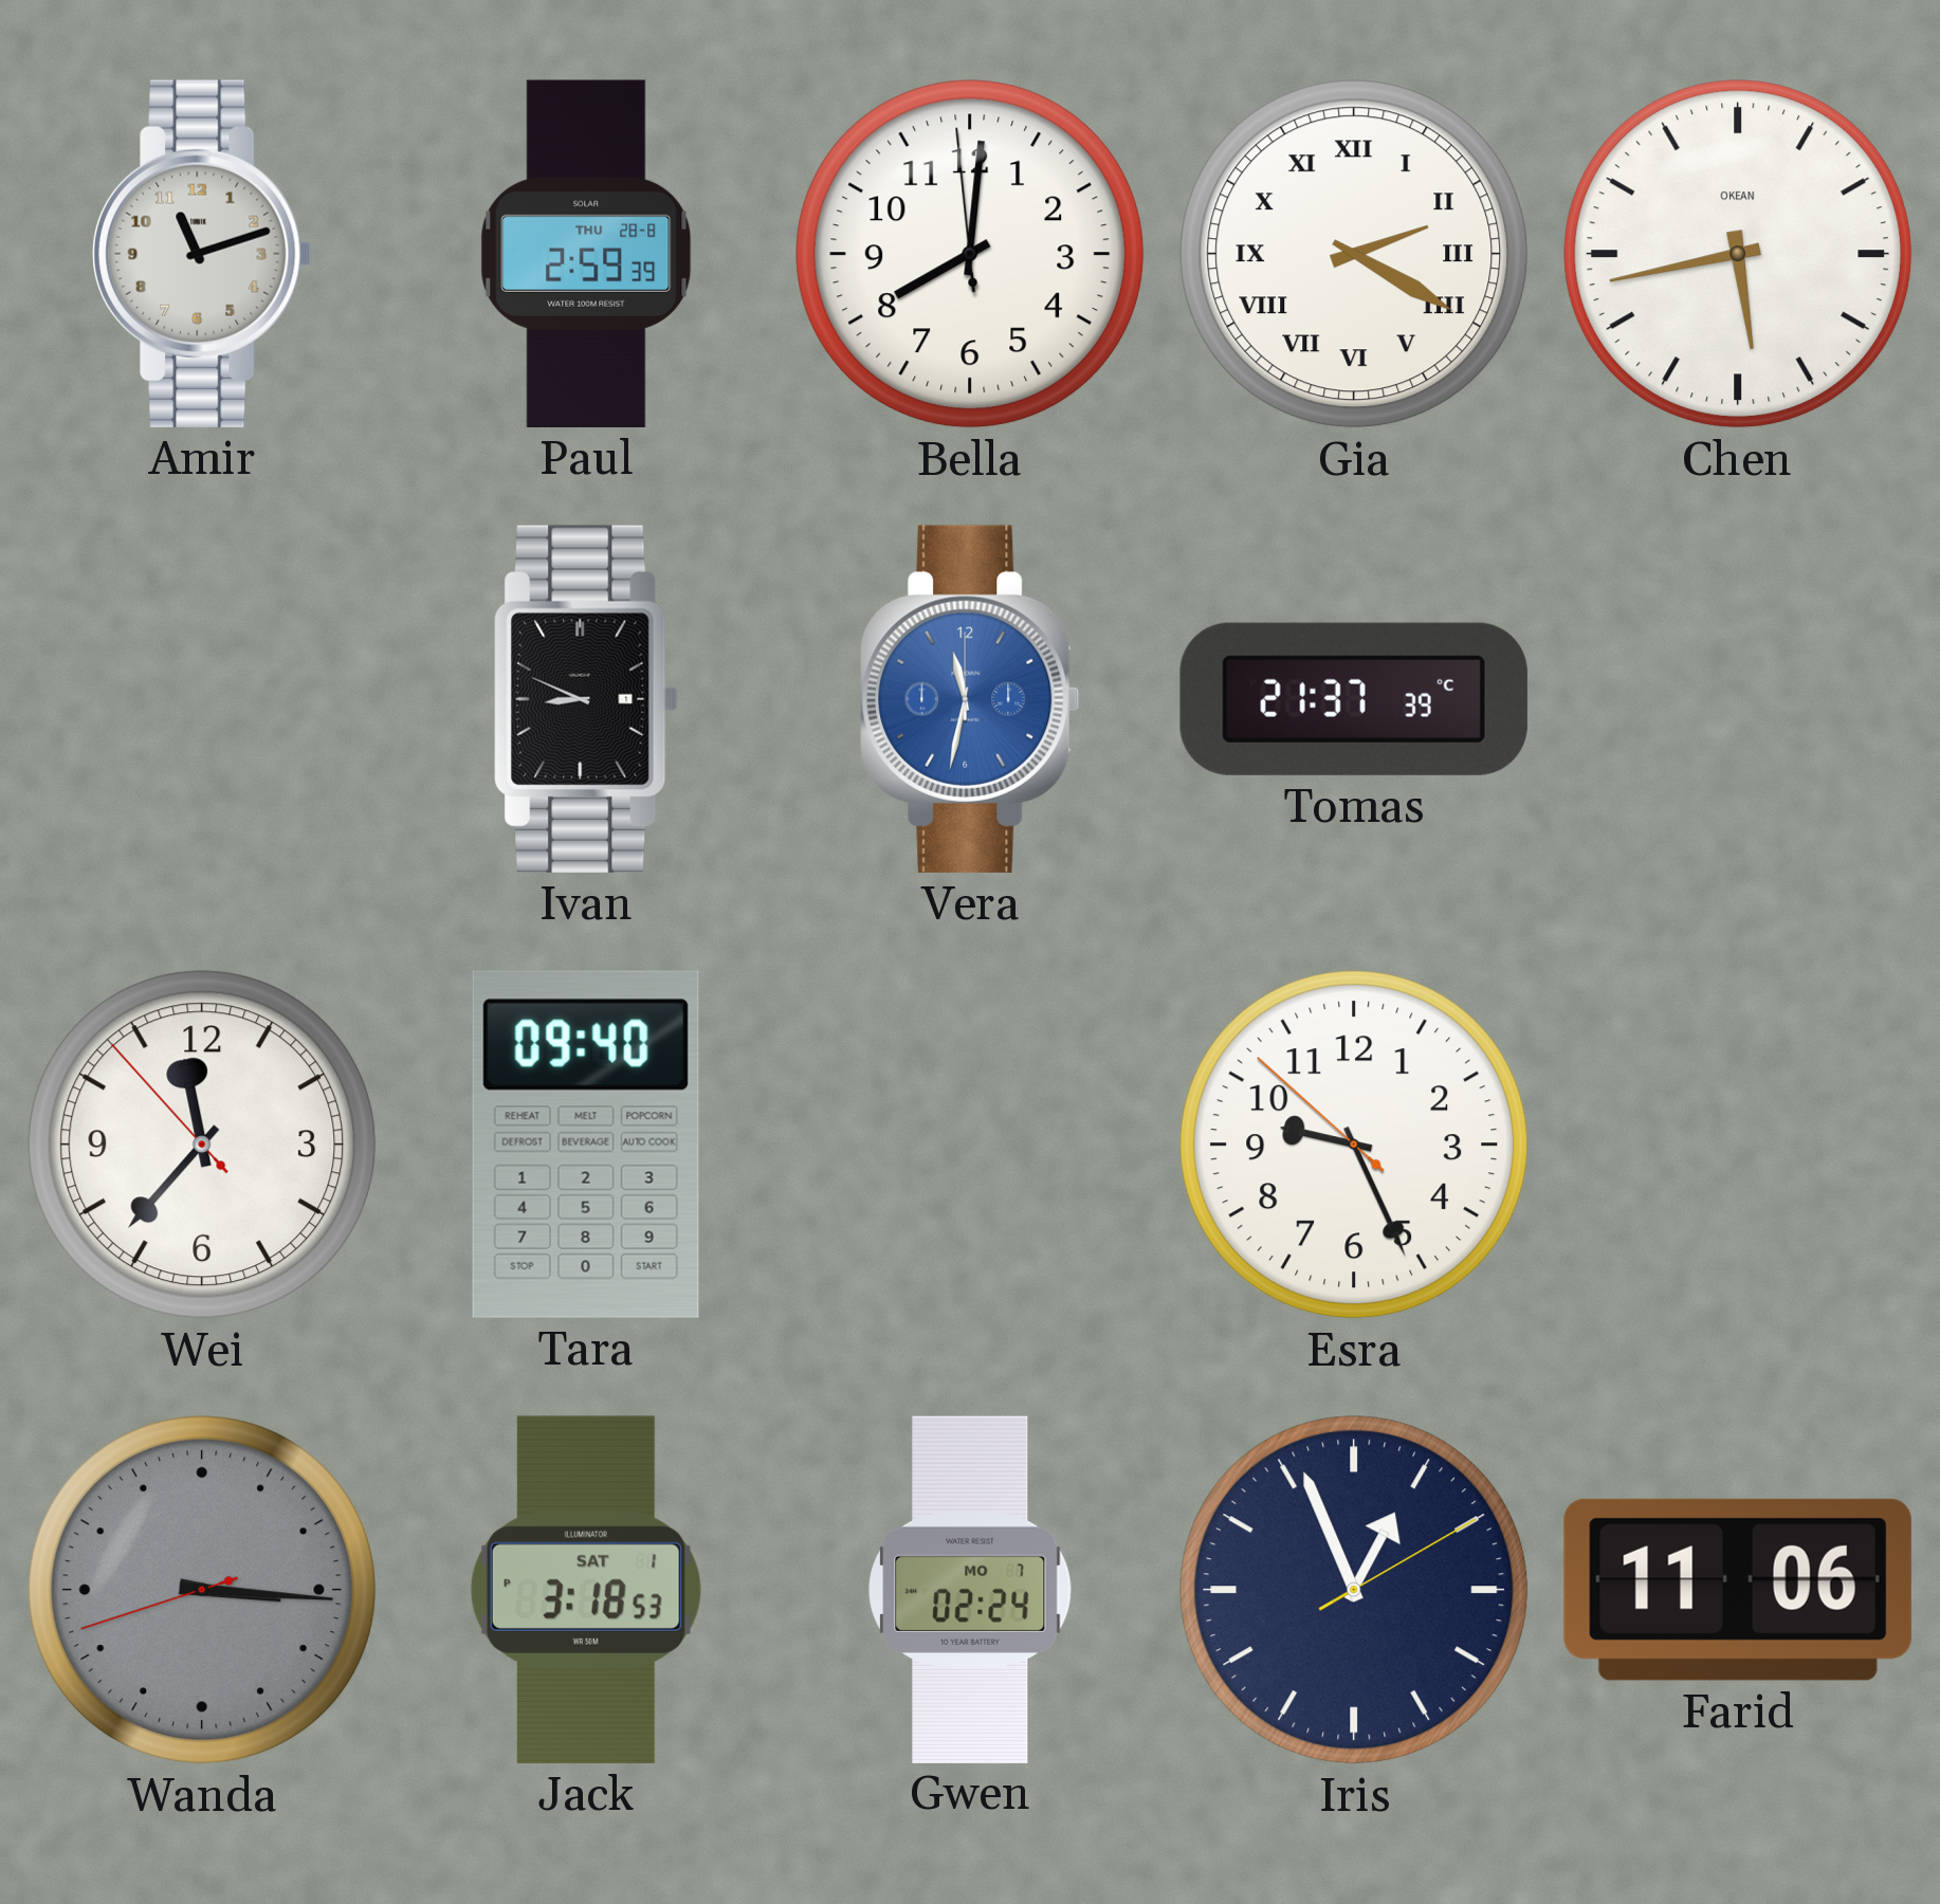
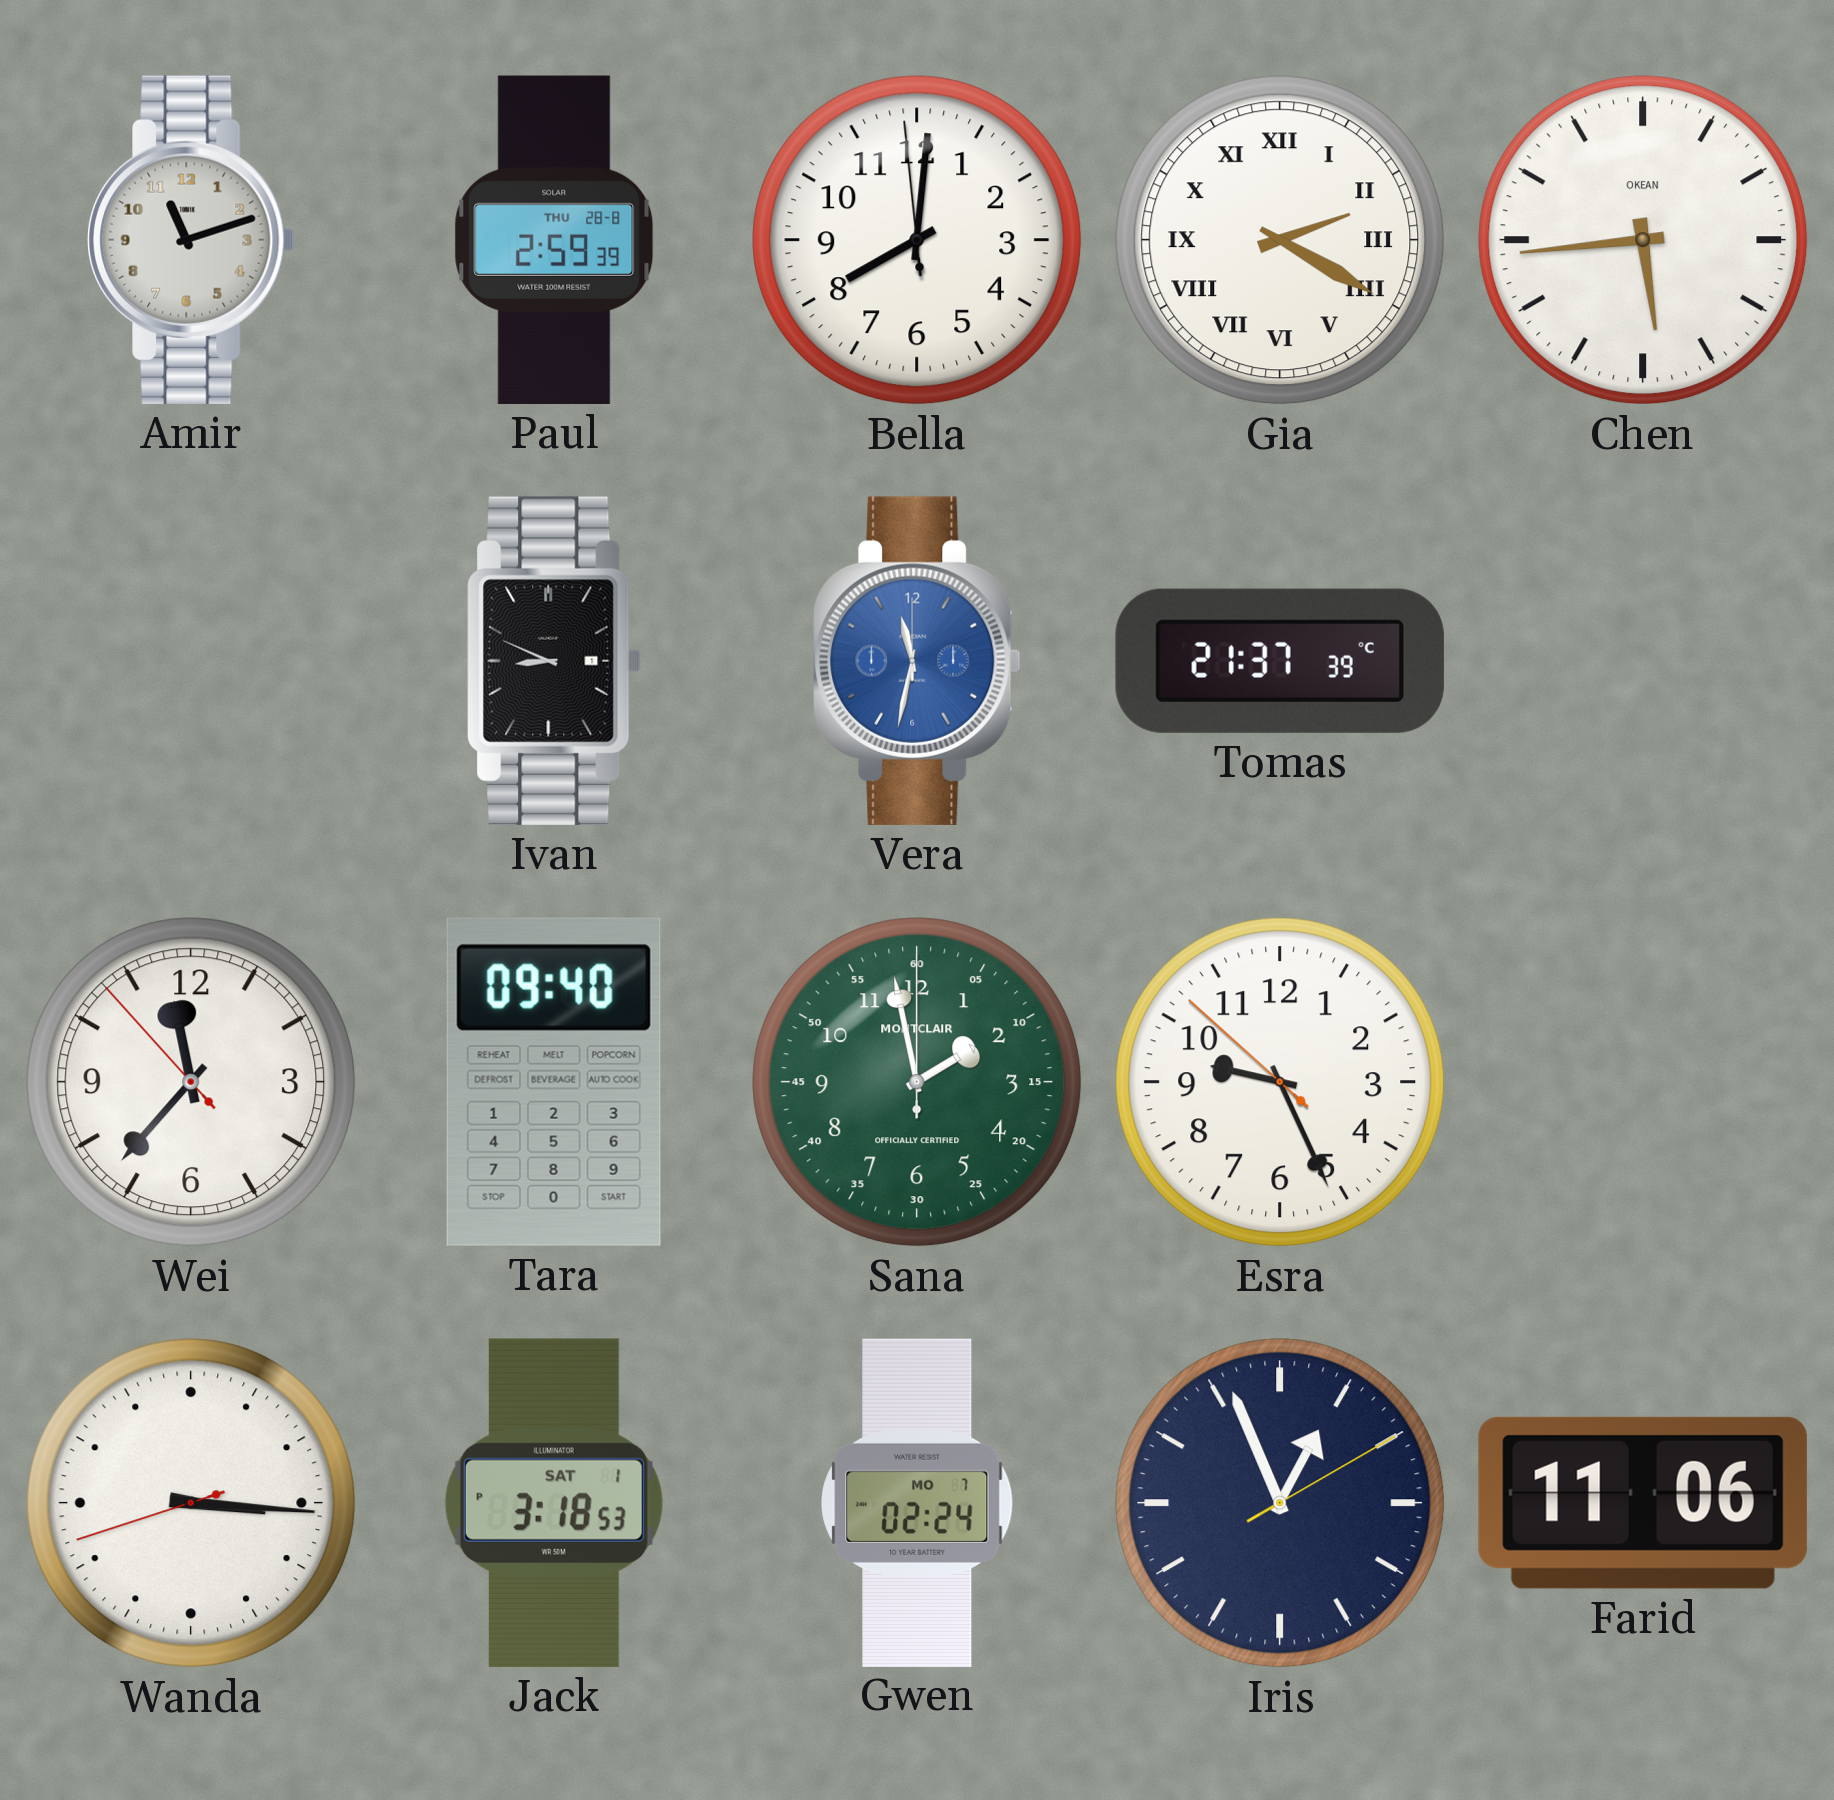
Chen: 5:43 -> 5:44 (1643, 240)
Sana: none -> 1:58 (917, 1082)
Wanda dial: grey -> white (191, 1503)
